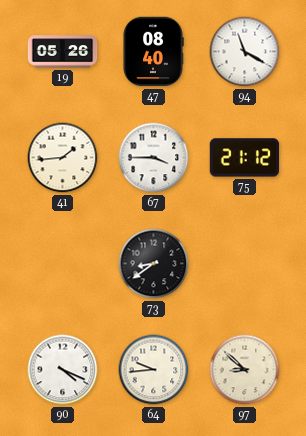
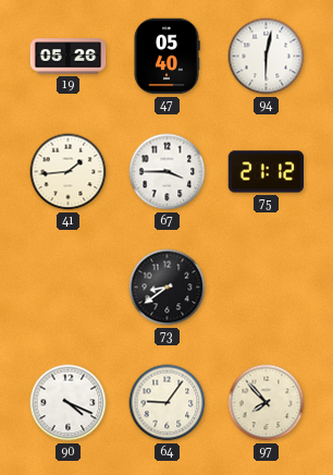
47: 08:40 -> 05:40 (166, 57)
94: 11:20 -> 6:02 (267, 57)
64: 9:44 -> 9:06 (168, 403)
97: 8:52 -> 7:53 (267, 403)
